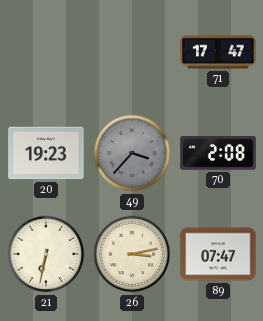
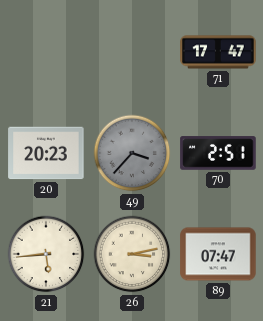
20: 19:23 -> 20:23 (46, 153)
70: 2:08 -> 2:51 (218, 153)
21: 6:32 -> 5:44 (46, 254)
